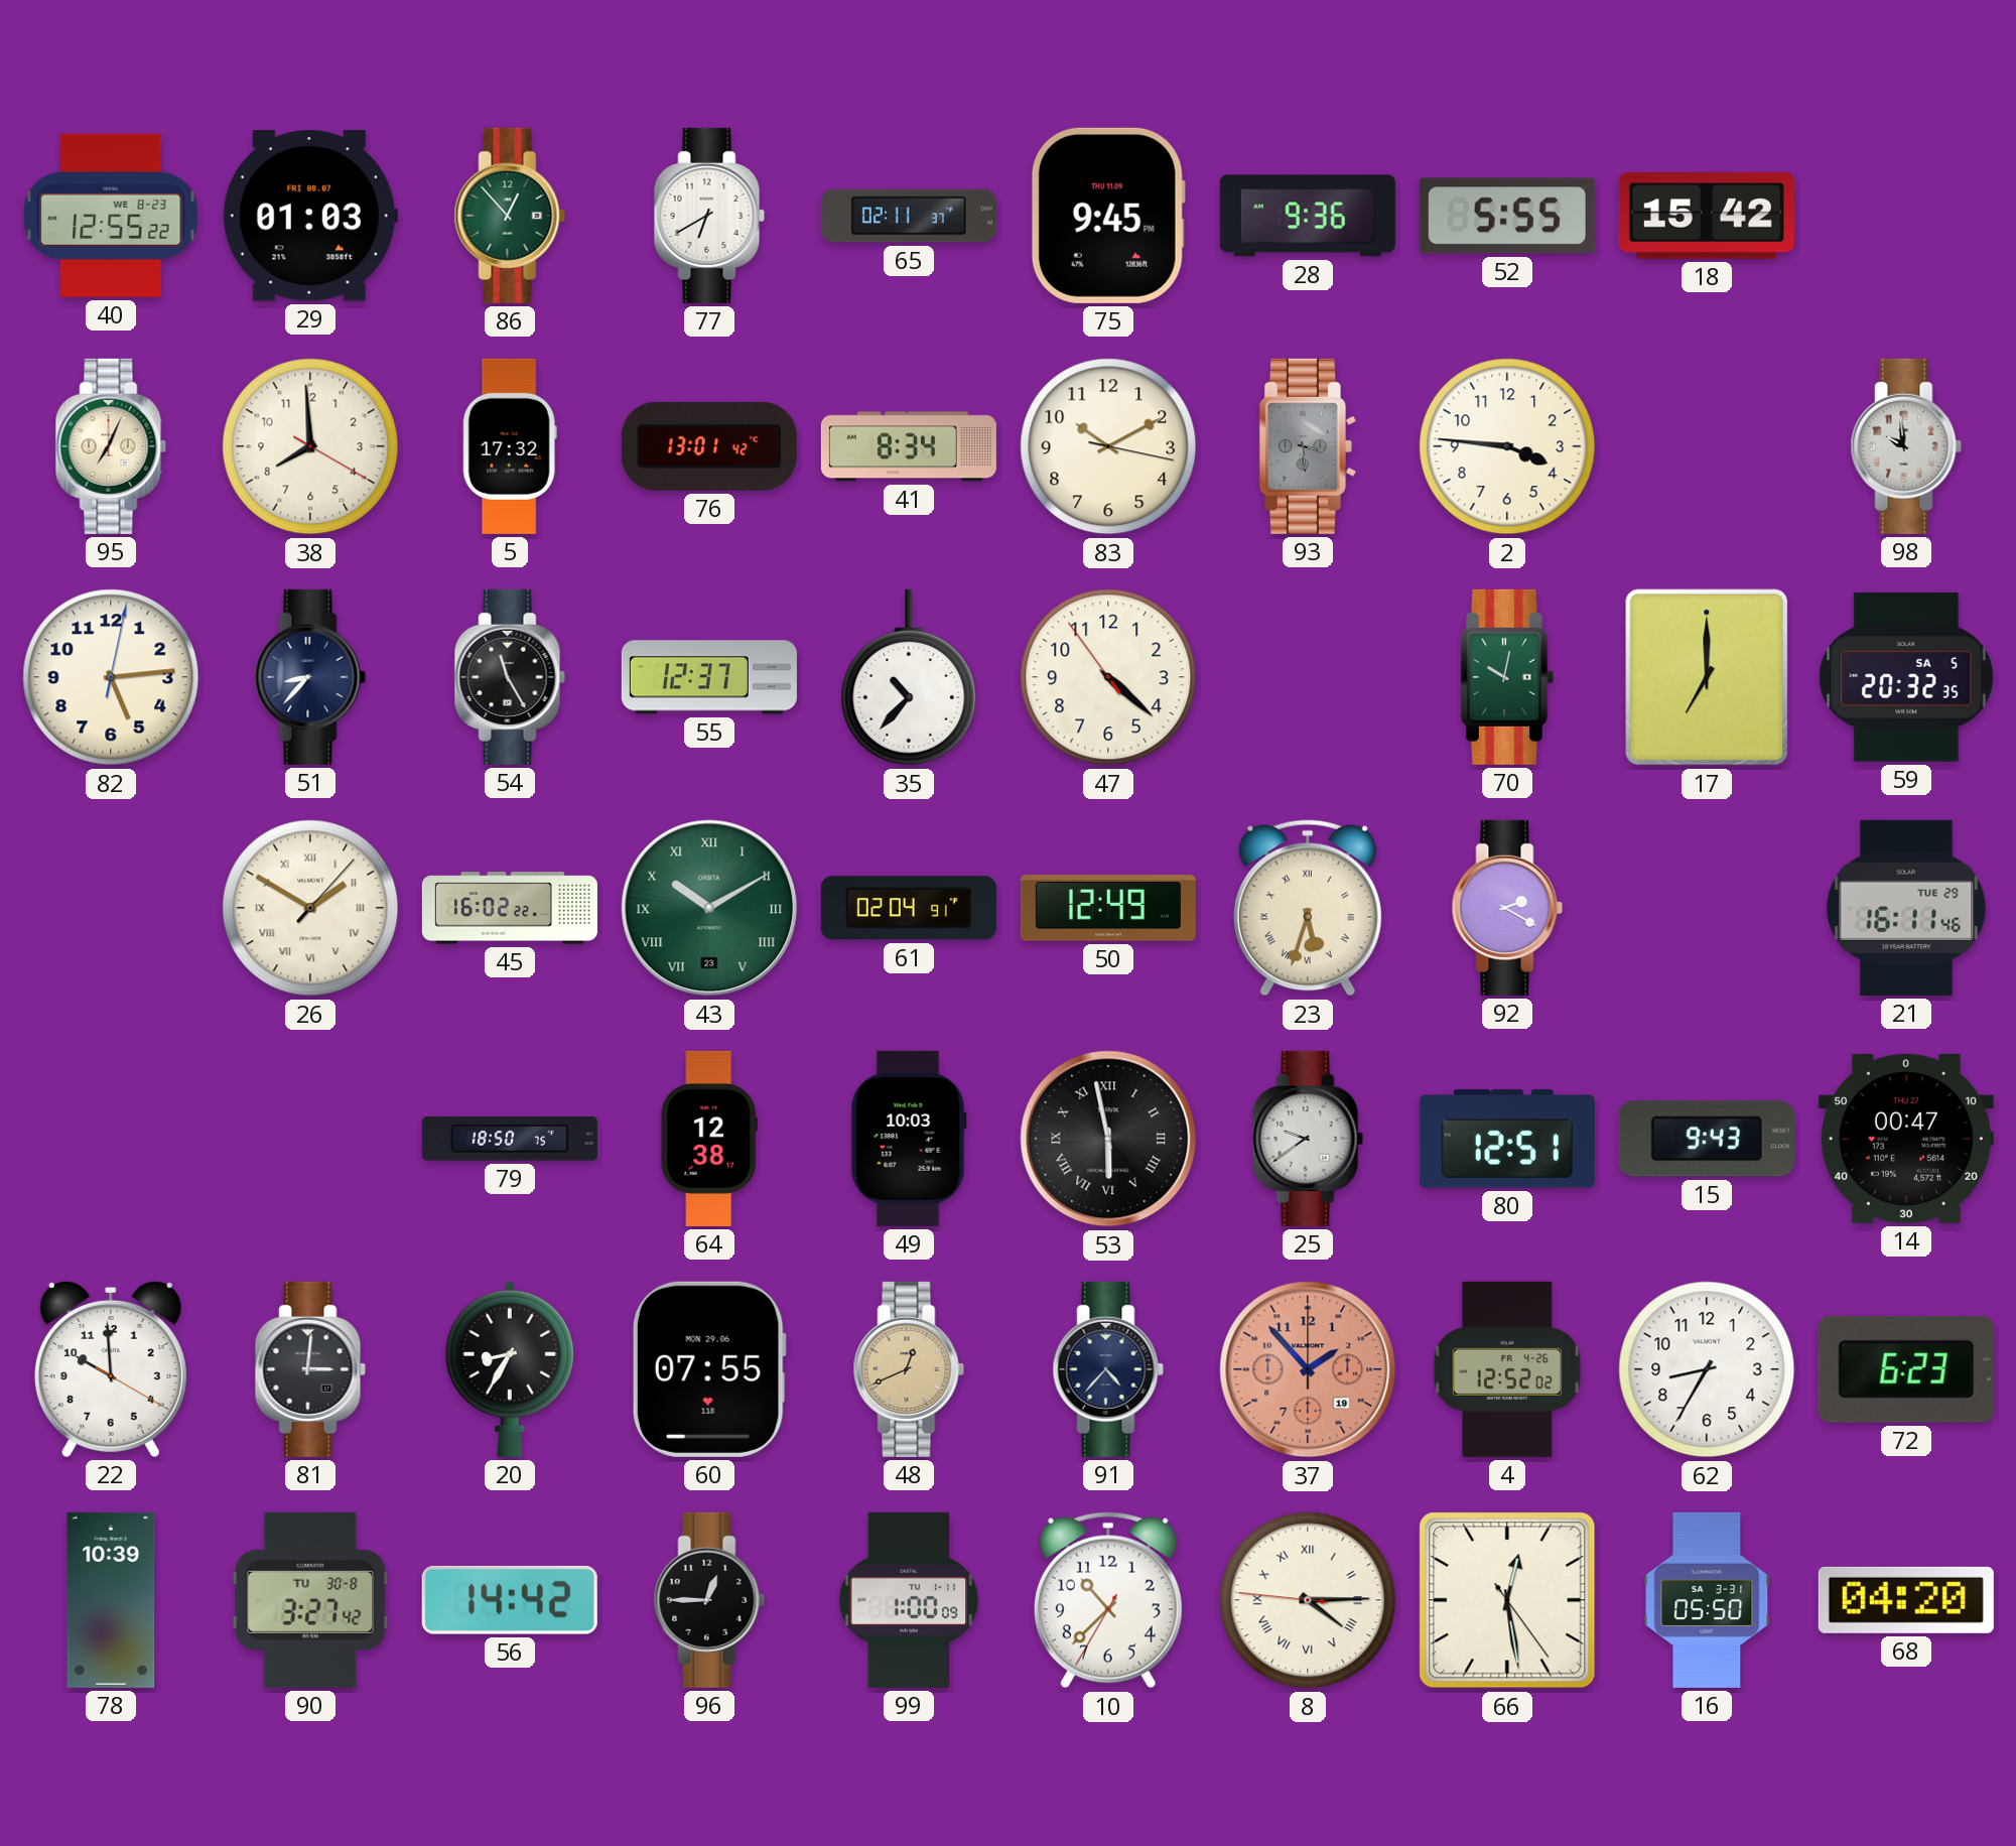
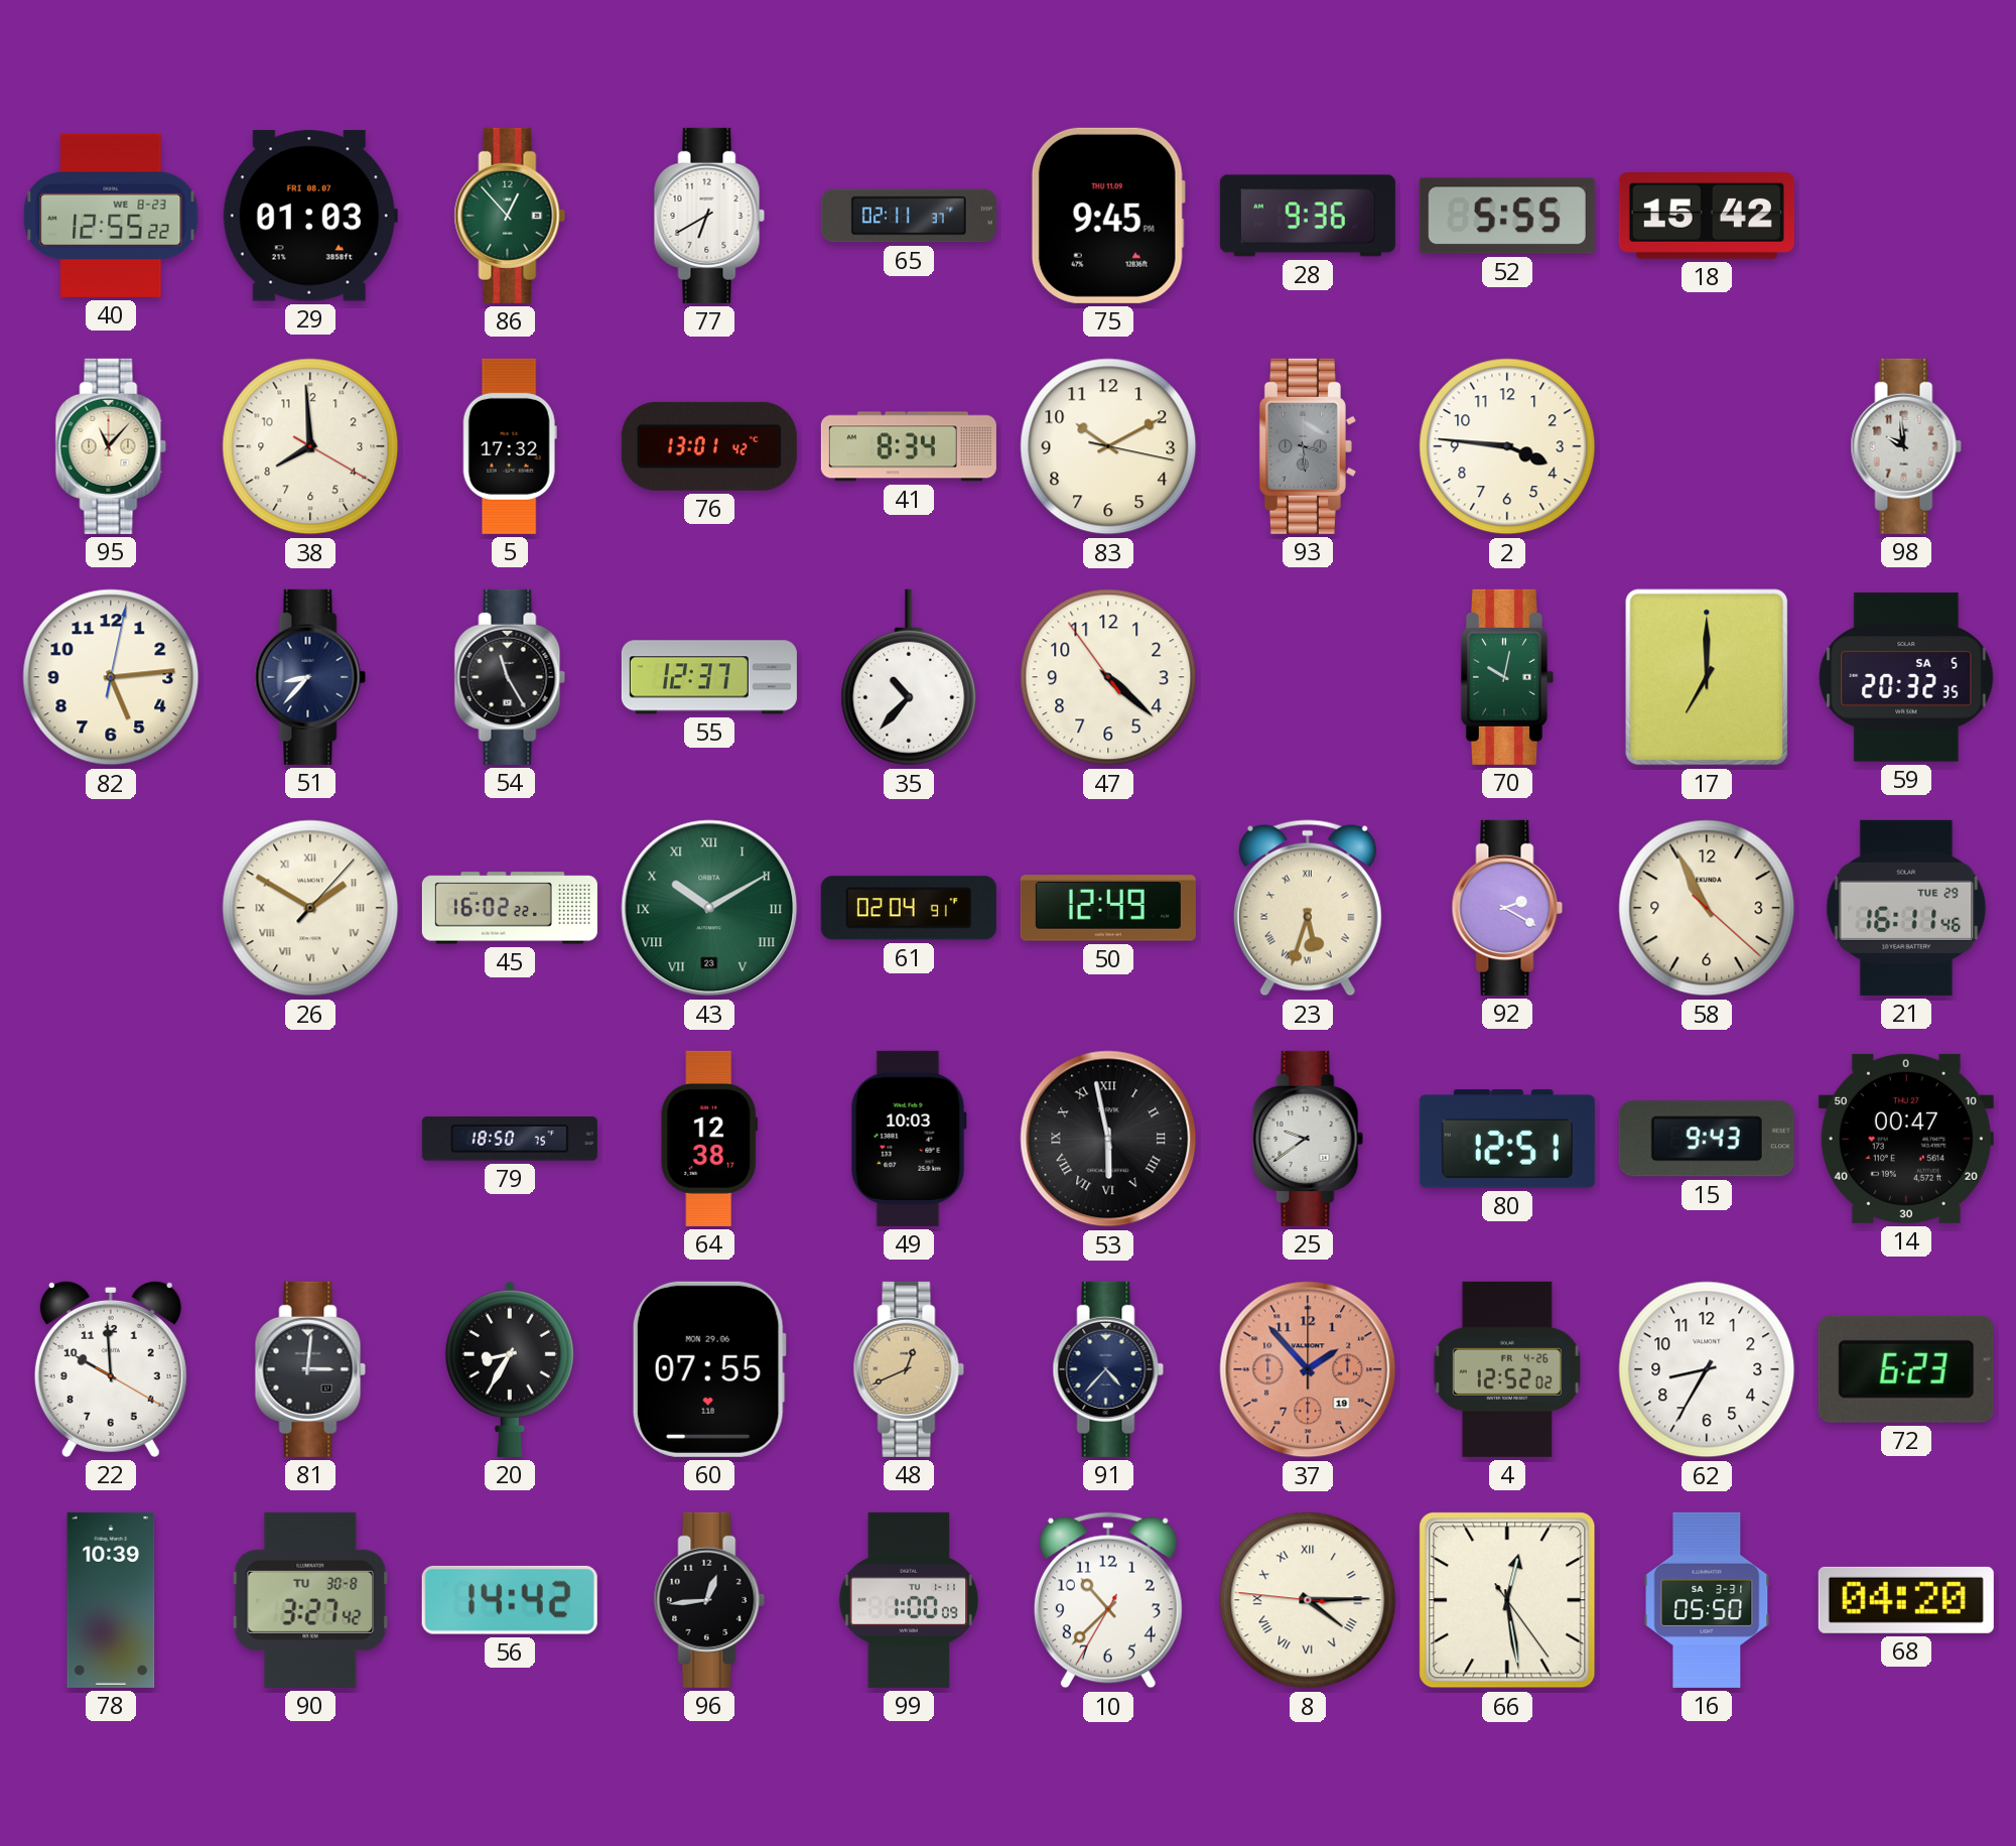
95: 7:04 -> 11:07 (111, 446)
58: none -> 10:55 (1707, 908)
96: 12:45 -> 12:44 (709, 1600)
